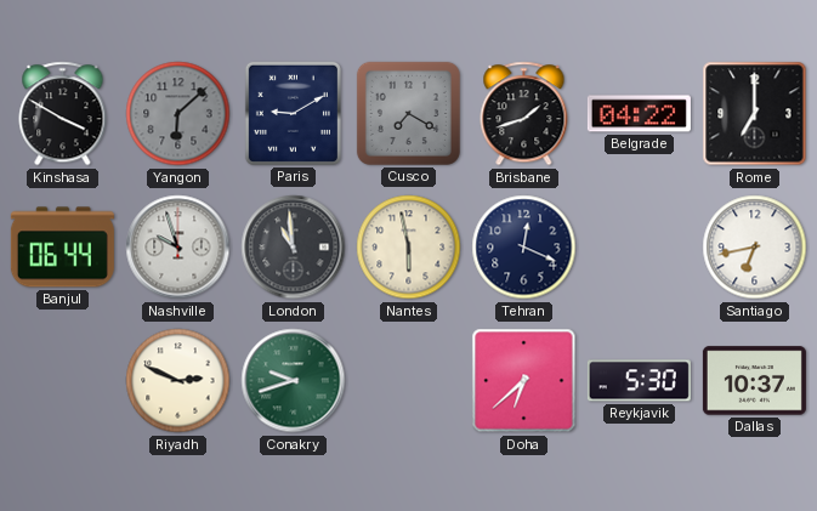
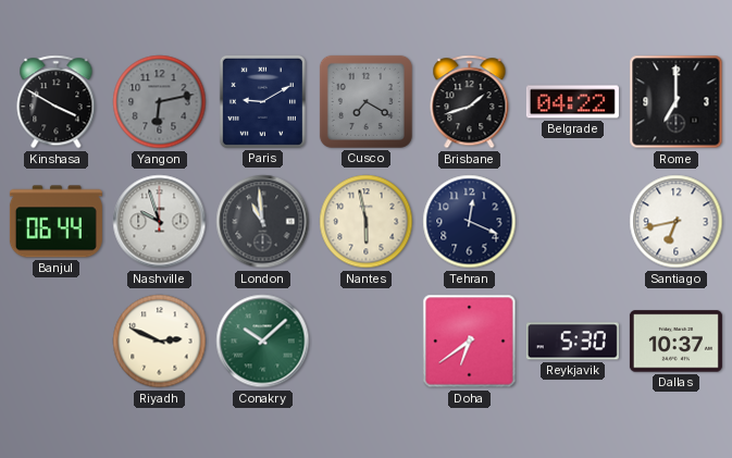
Yangon: 6:08 -> 6:13 (160, 102)
Conakry: 9:42 -> 10:08 (263, 342)
Doha: 6:38 -> 6:39 (470, 342)
